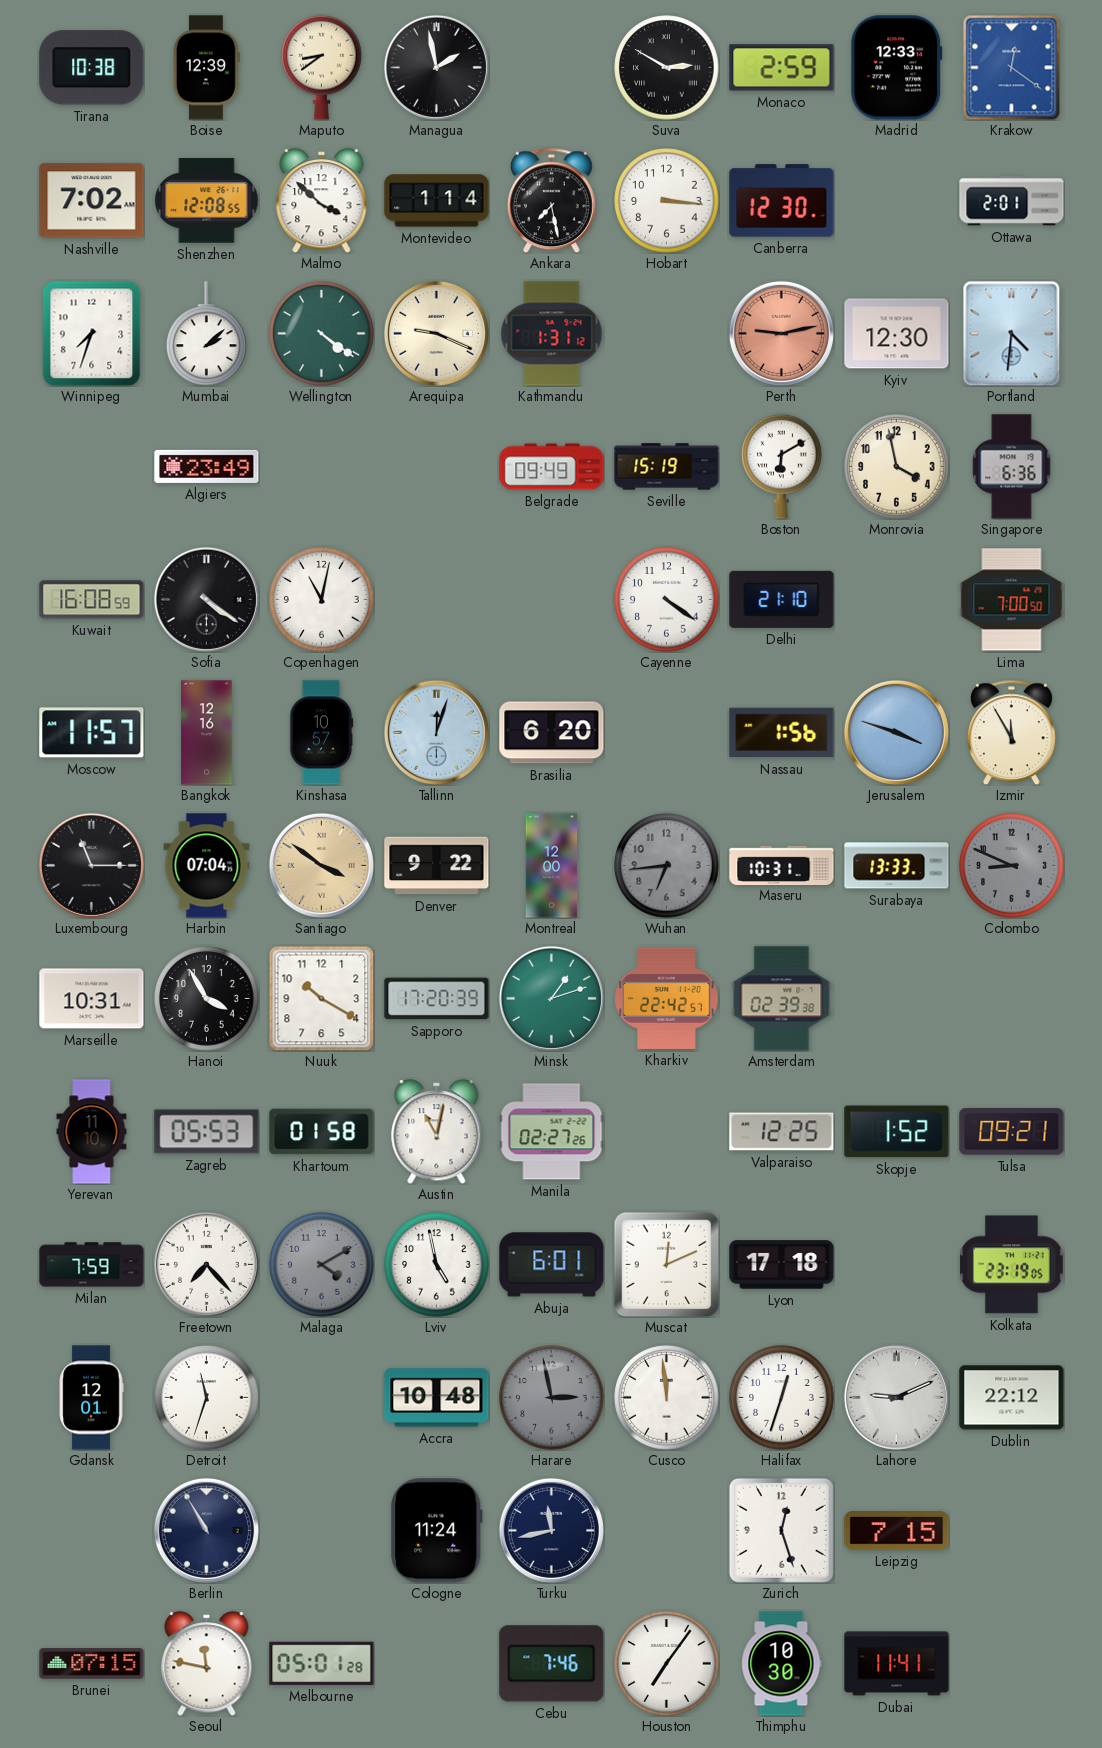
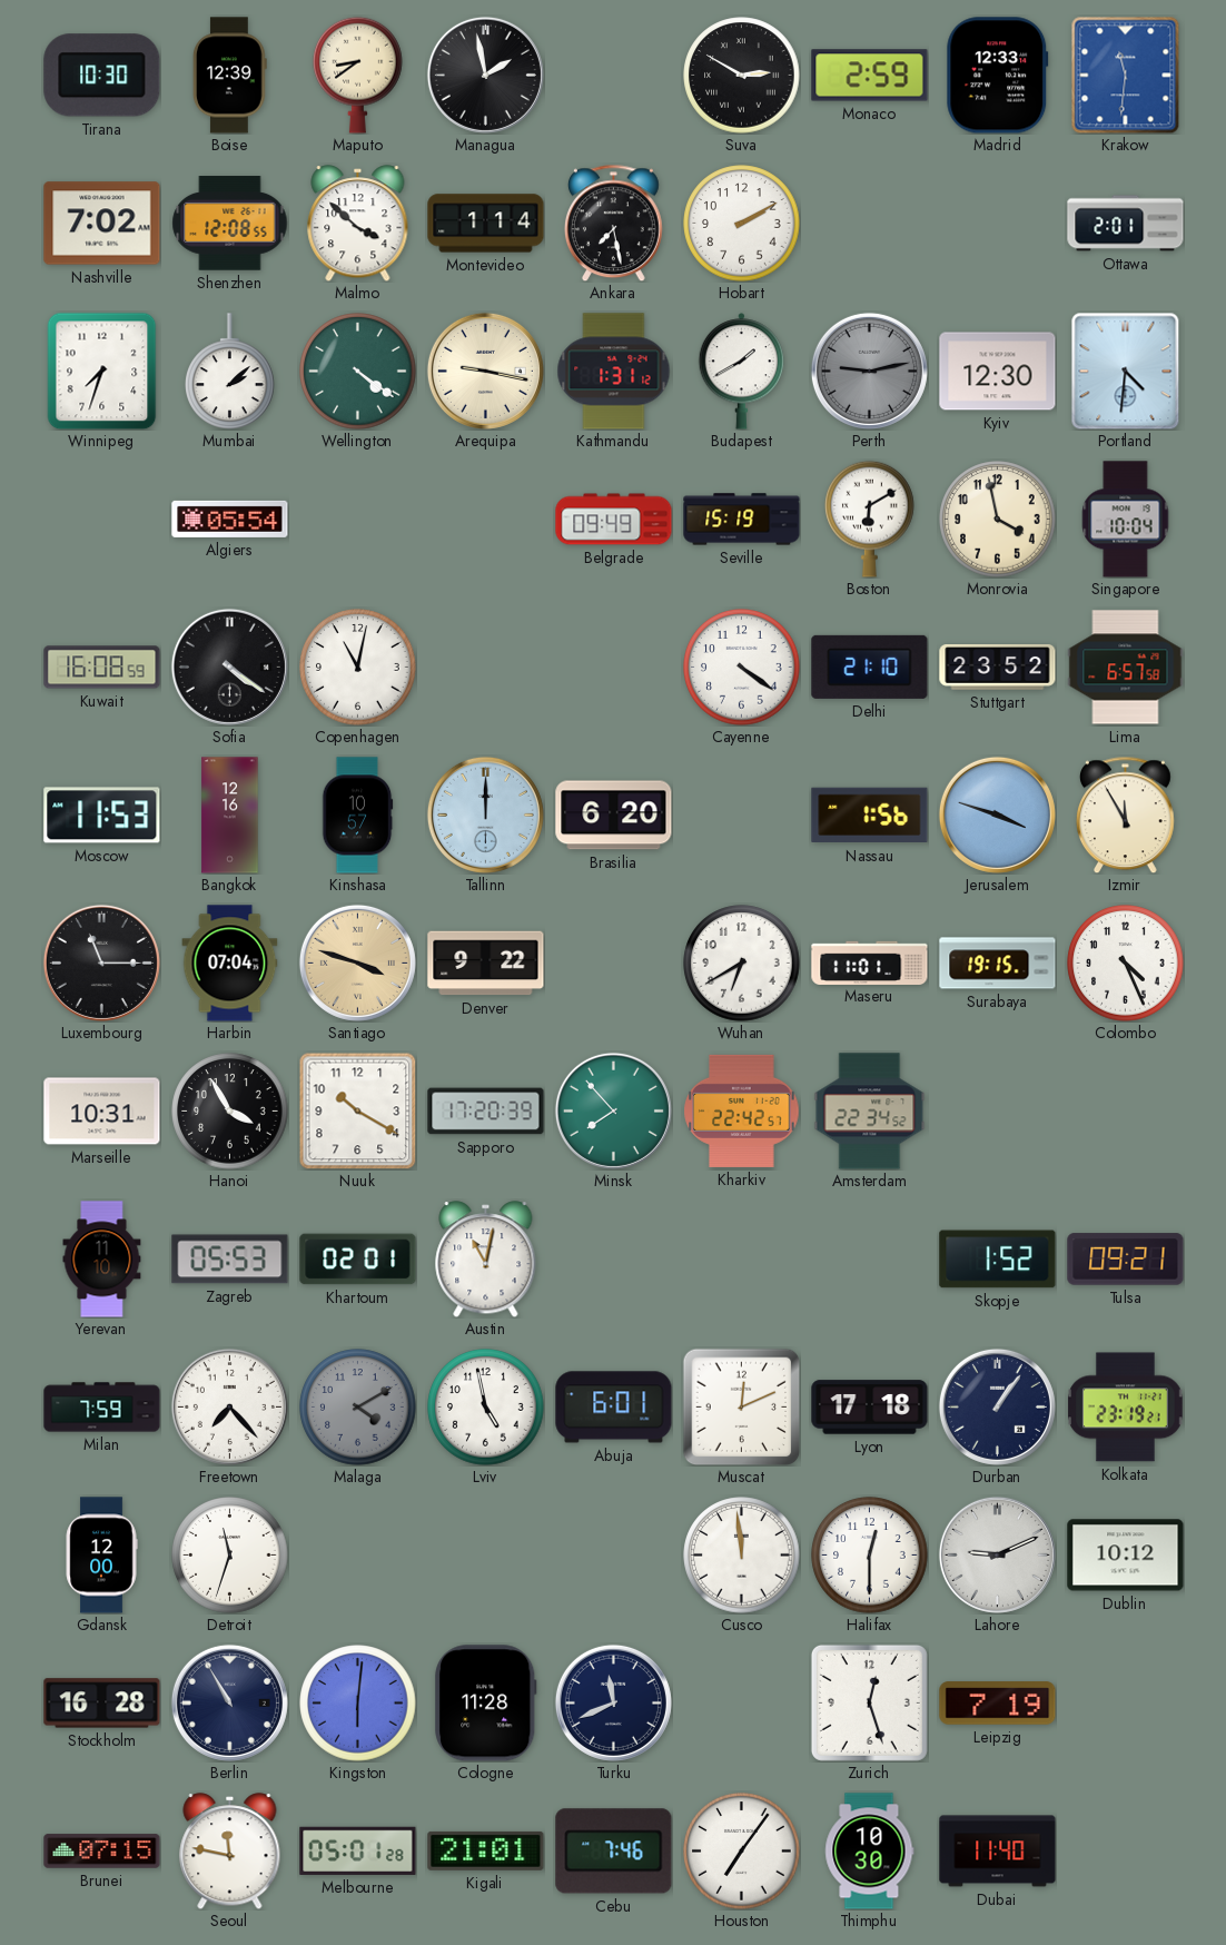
Tirana: 10:38 -> 10:30 (102, 76)
Krakow: 12:21 -> 11:31 (1126, 75)
Hobart: 3:16 -> 2:10 (742, 224)
Canberra: 12:30 -> none (782, 201)
Arequipa: 9:19 -> 9:17 (485, 371)
Budapest: none -> 1:40 (742, 372)
Perth dial: salmon -> grey (869, 371)
Algiers: 23:49 -> 05:54 (230, 519)
Singapore: 6:36 -> 10:04 (1126, 520)
Stuttgart: none -> 23:52 (998, 668)
Lima: 7:00 -> 6:57 (1126, 668)
Moscow: 11:57 -> 11:53 (102, 816)
Tallinn: 12:03 -> 12:00 (485, 814)
Santiago: 3:51 -> 3:48 (357, 962)
Montreal: 12:00 -> none (552, 866)
Wuhan: 6:44 -> 6:40 (742, 964)
Wuhan dial: grey -> white (742, 964)
Maseru: 10:31 -> 11:01 (870, 962)
Surabaya: 13:33 -> 19:15 (998, 964)
Colombo: 8:49 -> 4:26 (1126, 964)
Colombo dial: grey -> white (1126, 964)
Minsk: 1:12 -> 7:53 (613, 1110)
Amsterdam: 02:39 -> 22:34 (870, 1112)
Khartoum: 01:58 -> 02:01 (358, 1260)
Manila: 02:27 -> none (552, 1132)
Valparaiso: 12:25 -> none (782, 1132)
Durban: none -> 1:06 (997, 1406)
Kolkata: 23:19:05 -> 23:19:21 (1126, 1408)
Gdansk: 12:01 -> 12:00 (101, 1556)
Accra: 10:48 -> none (437, 1398)
Harare: 2:58 -> none (552, 1398)
Halifax: 12:33 -> 12:30 (870, 1556)
Dublin: 22:12 -> 10:12 (1126, 1556)
Stockholm: none -> 16:28 (102, 1704)
Kingston: none -> 6:01 (358, 1704)
Cologne: 11:24 -> 11:28 (486, 1704)
Turku: 11:43 -> 11:41 (613, 1702)
Leipzig: 7:15 -> 7:19 (998, 1704)
Kigali: none -> 21:01 (486, 1850)
Dubai: 11:41 -> 11:40 (998, 1852)
